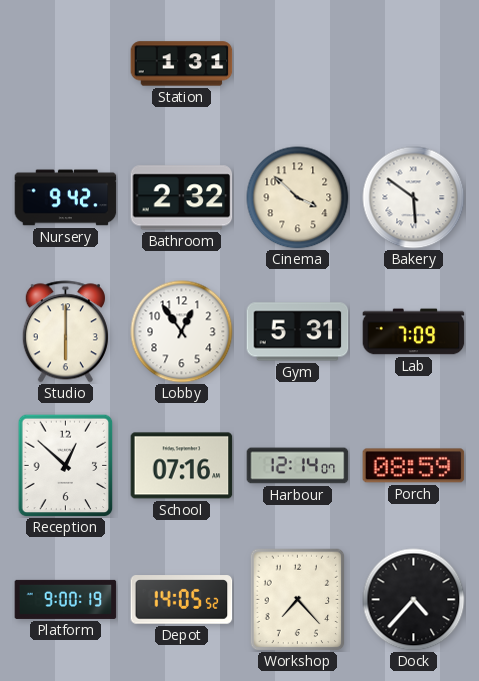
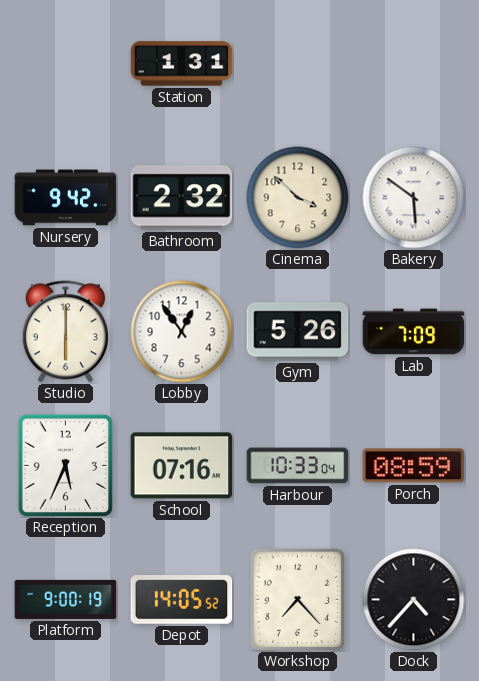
Gym: 5:31 -> 5:26 (298, 332)
Reception: 12:52 -> 5:34 (66, 465)
Harbour: 12:14 -> 10:33 (298, 466)
